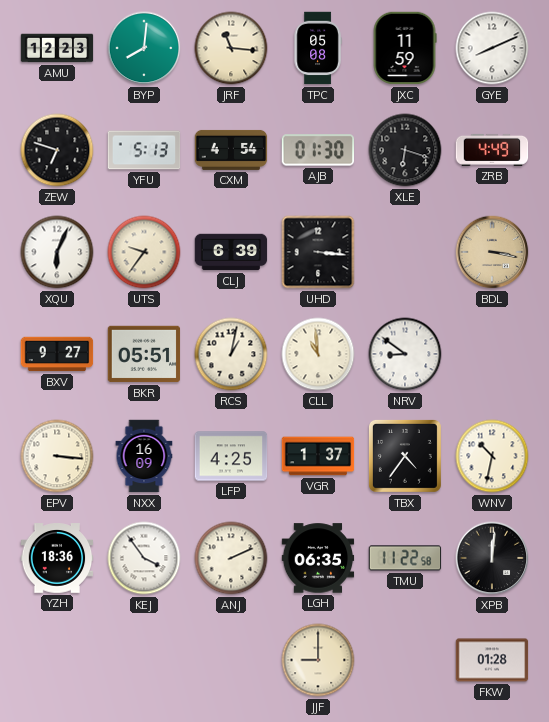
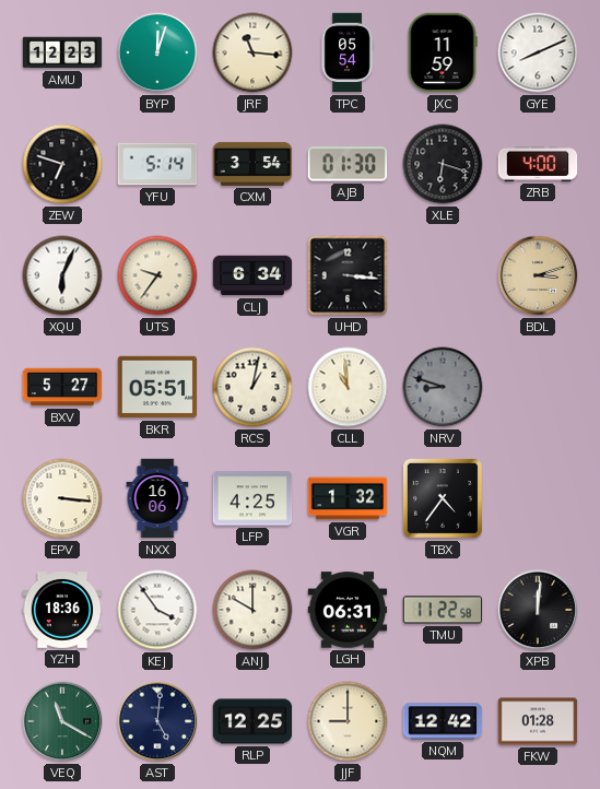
BYP: 8:01 -> 12:03 (157, 52)
TPC: 05:08 -> 05:54 (348, 52)
YFU: 5:13 -> 5:14 (157, 164)
CXM: 4:54 -> 3:54 (252, 164)
ZRB: 4:49 -> 4:00 (538, 164)
CLJ: 6:39 -> 6:34 (252, 275)
BDL: 3:17 -> 3:12 (538, 275)
BXV: 9:27 -> 5:27 (62, 387)
NRV: 8:51 -> 8:48 (443, 387)
NRV dial: white -> grey (443, 387)
NXX: 16:09 -> 16:06 (157, 498)
VGR: 1:37 -> 1:32 (348, 498)
WNV: 10:32 -> none (492, 456)
ANJ: 2:11 -> 10:00 (252, 610)
LGH: 06:35 -> 06:31 (348, 610)
VEQ: none -> 11:20 (62, 721)
AST: none -> 5:01 (157, 721)
RLP: none -> 12:25 (252, 721)
NQM: none -> 12:42 (443, 721)
